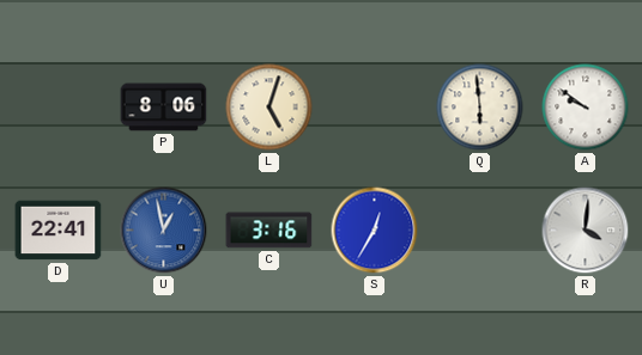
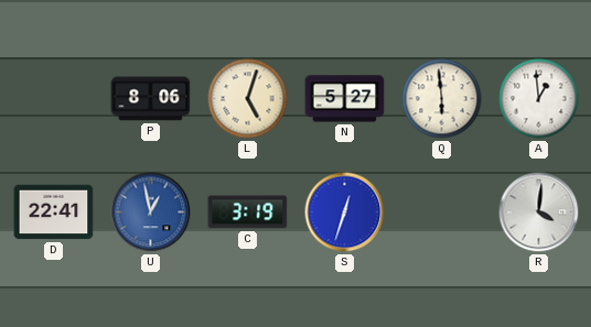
N: none -> 5:27 (345, 99)
A: 9:51 -> 12:59 (539, 99)
C: 3:16 -> 3:19 (248, 212)
S: 12:35 -> 12:33 (345, 212)
